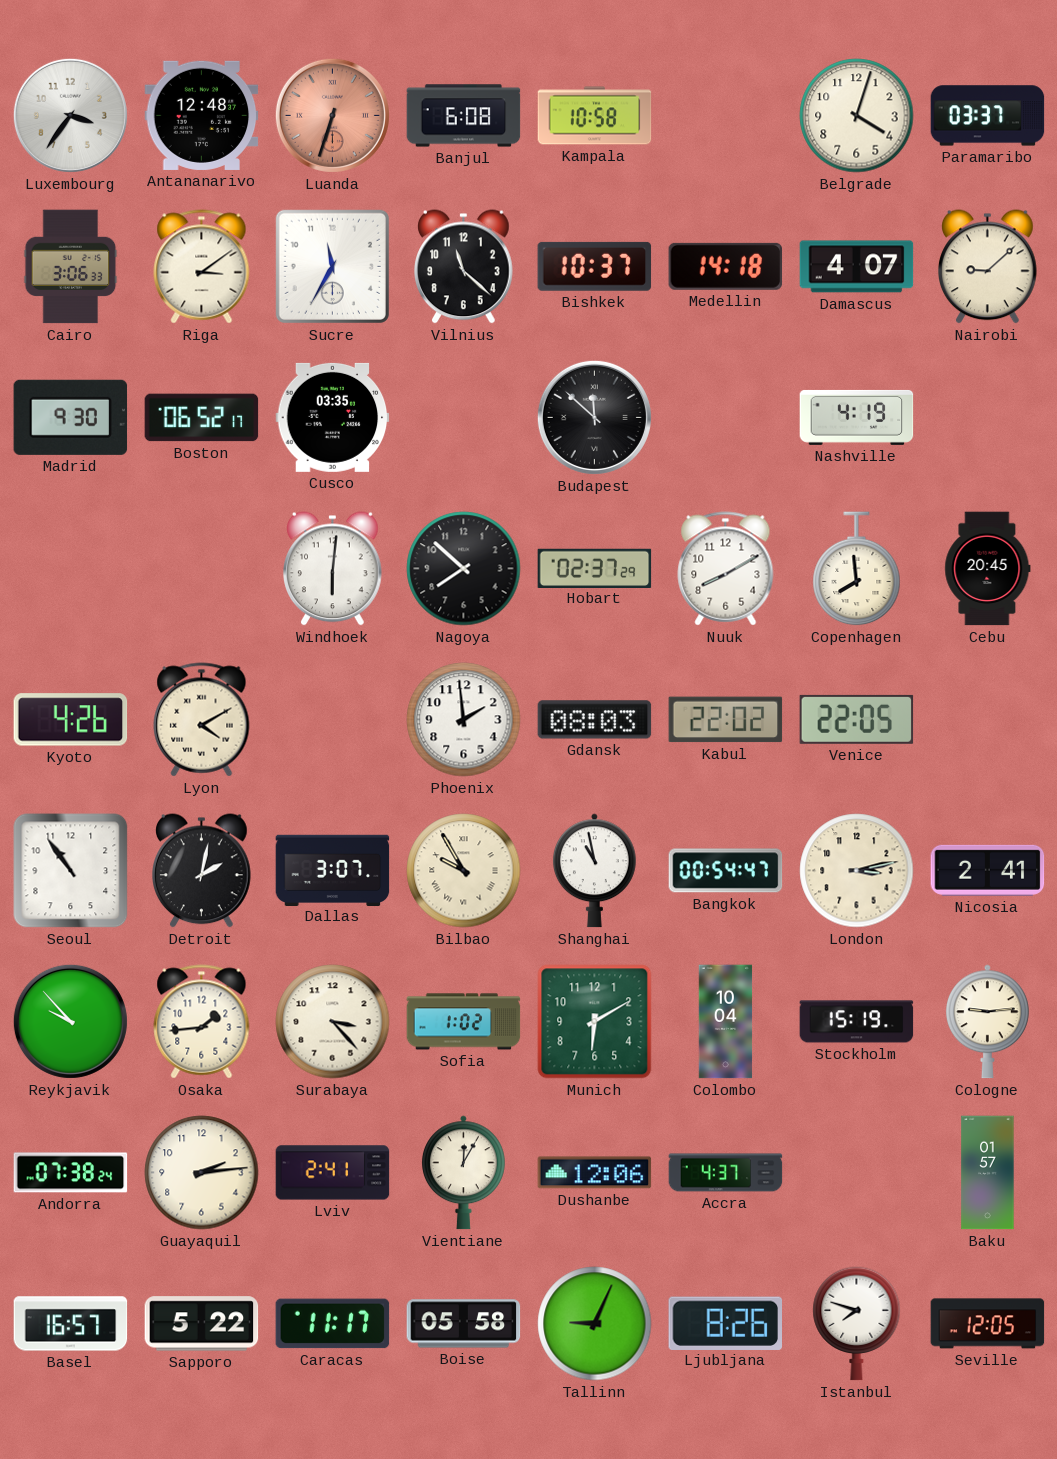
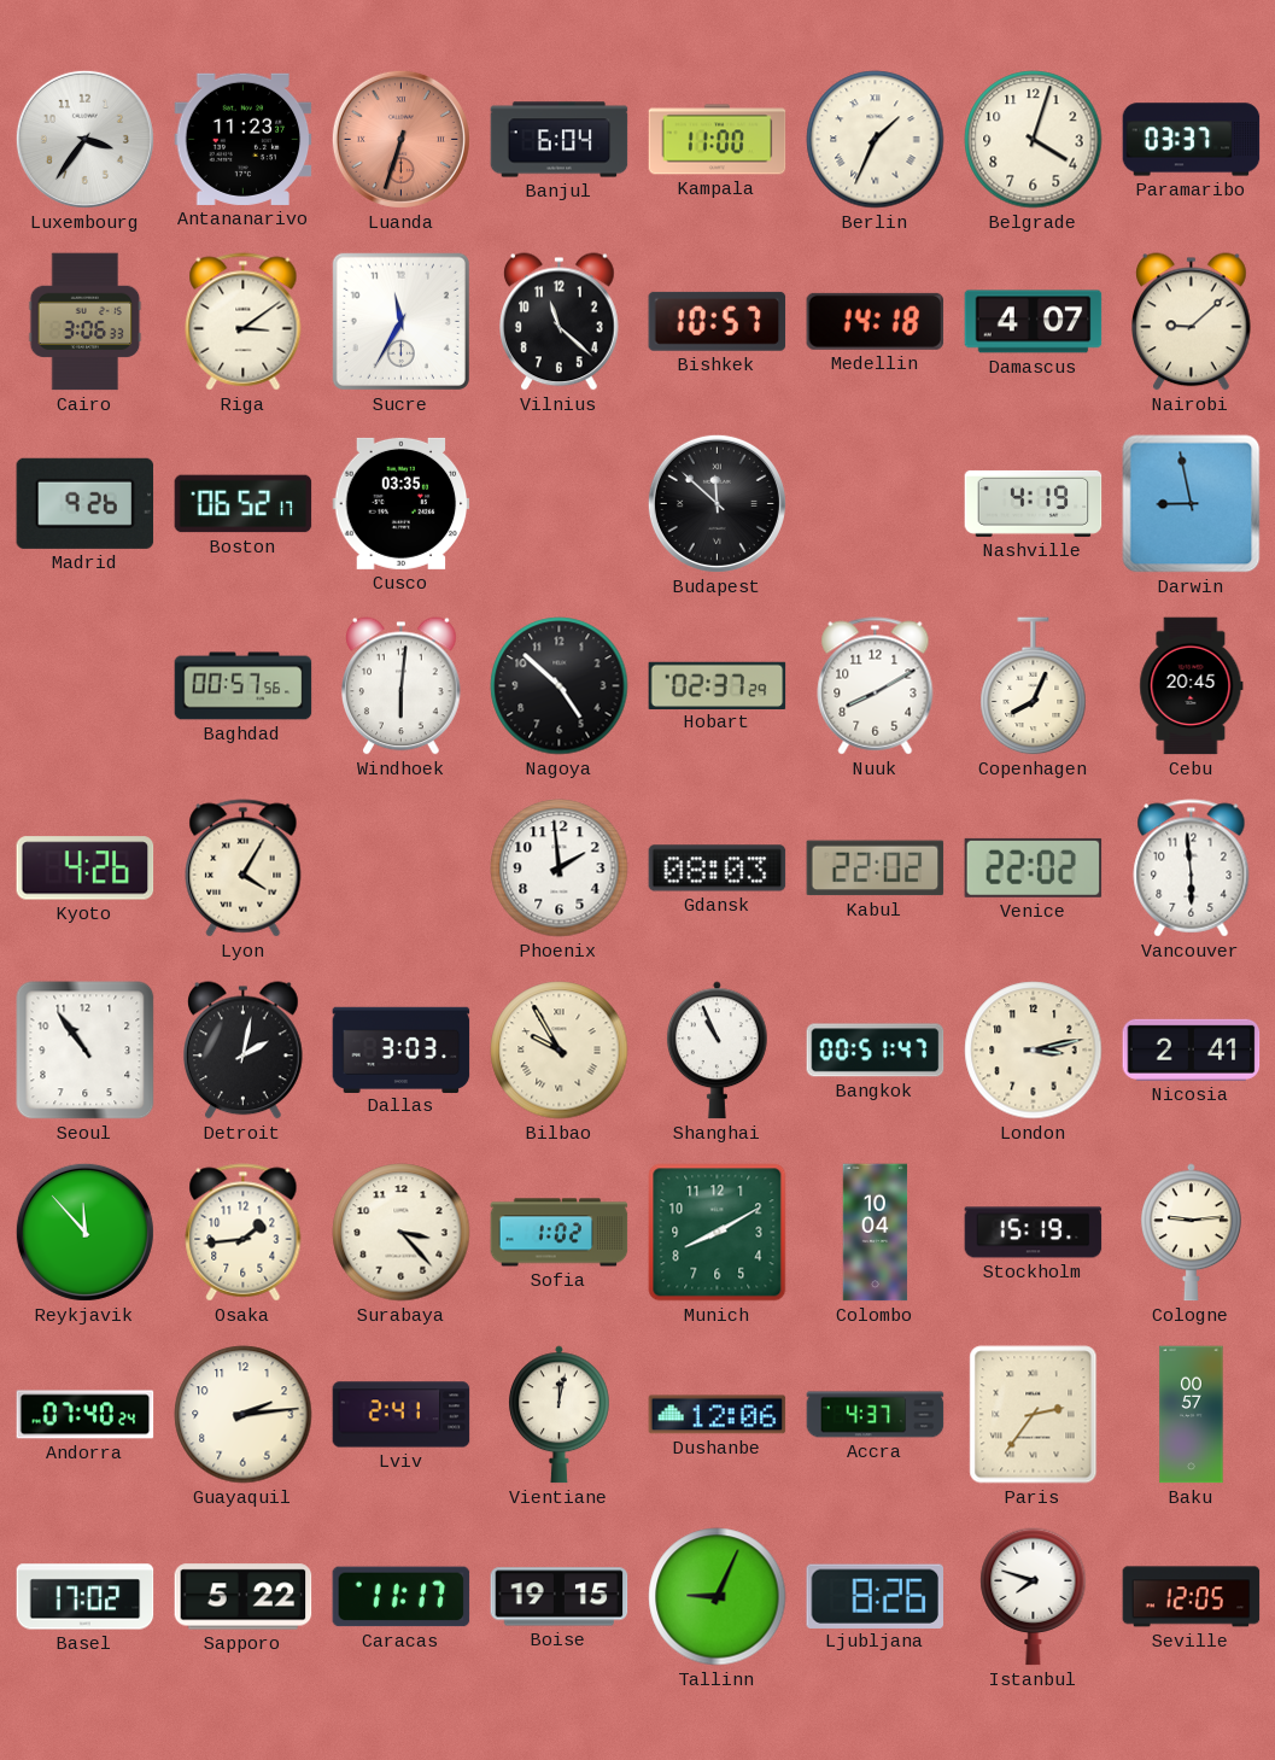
Antananarivo: 12:48 -> 11:23 (244, 139)
Banjul: 6:08 -> 6:04 (560, 140)
Kampala: 10:58 -> 11:00 (718, 140)
Berlin: none -> 1:34 (876, 140)
Bishkek: 10:37 -> 10:57 (718, 321)
Madrid: 9:30 -> 9:26 (86, 503)
Darwin: none -> 8:58 (1192, 504)
Baghdad: none -> 00:57 (244, 686)
Nagoya: 7:52 -> 4:52 (560, 686)
Copenhagen: 7:59 -> 8:04 (1034, 686)
Lyon: 4:10 -> 4:05 (244, 869)
Venice: 22:05 -> 22:02 (1034, 867)
Vancouver: none -> 5:59 (1192, 869)
Dallas: 3:07 -> 3:03 (402, 1049)
Shanghai: 10:58 -> 10:56 (717, 1051)
Bangkok: 00:54 -> 00:51 (876, 1051)
Reykjavik: 9:53 -> 11:53 (84, 1232)
Munich: 6:10 -> 8:10 (718, 1233)
Andorra: 07:38 -> 07:40 (86, 1415)
Vientiane: 12:05 -> 12:02 (558, 1415)
Paris: none -> 2:36 (1034, 1415)
Baku: 01:57 -> 00:57 (1192, 1415)
Basel: 16:57 -> 17:02 (86, 1597)
Boise: 05:58 -> 19:15 (560, 1597)
